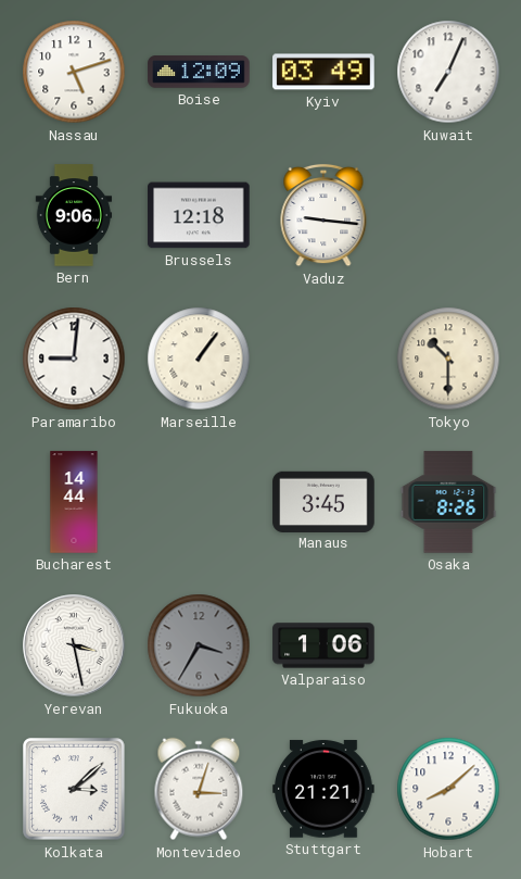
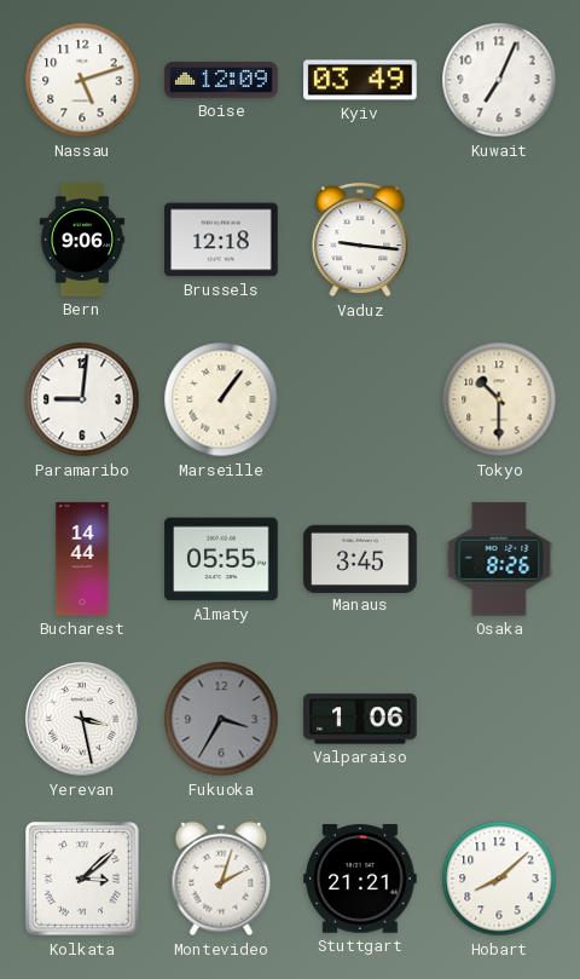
Almaty: none -> 05:55 (221, 559)
Montevideo: 3:03 -> 2:03 (221, 879)
